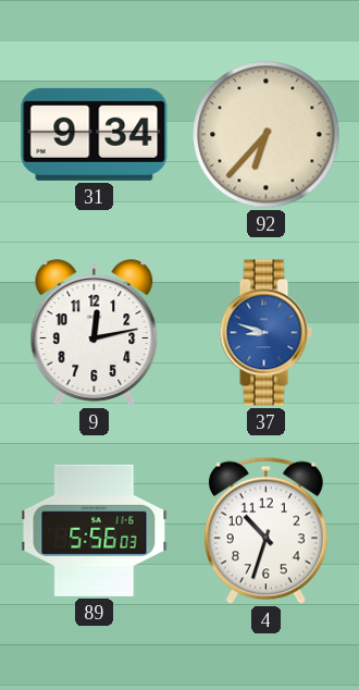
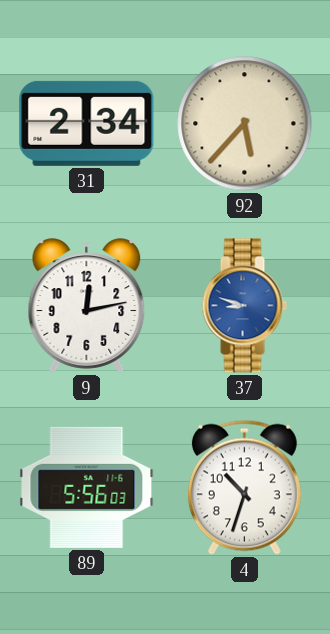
31: 9:34 -> 2:34 (87, 123)
92: 6:37 -> 5:37 (245, 124)
